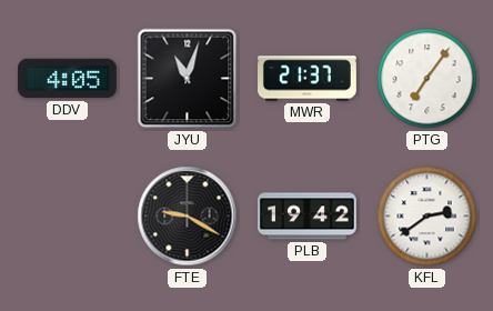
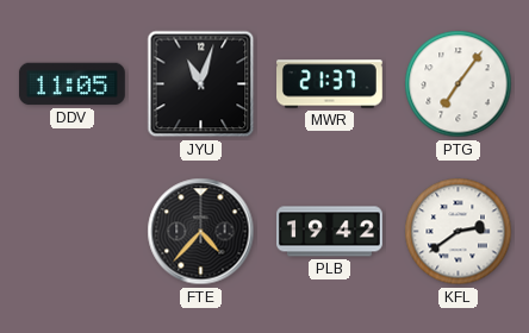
DDV: 4:05 -> 11:05 (71, 84)
FTE: 9:20 -> 4:37 (201, 232)
